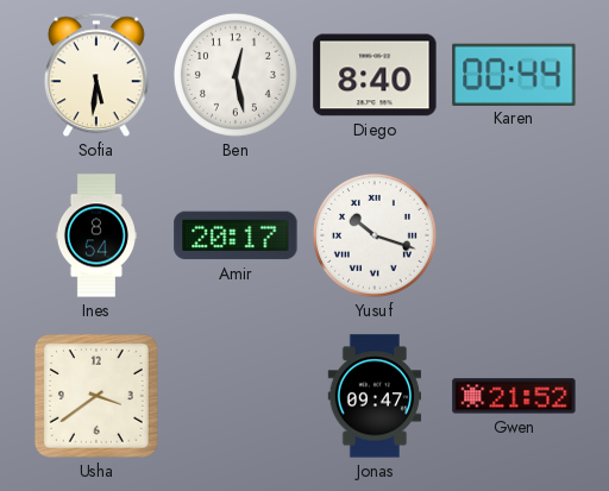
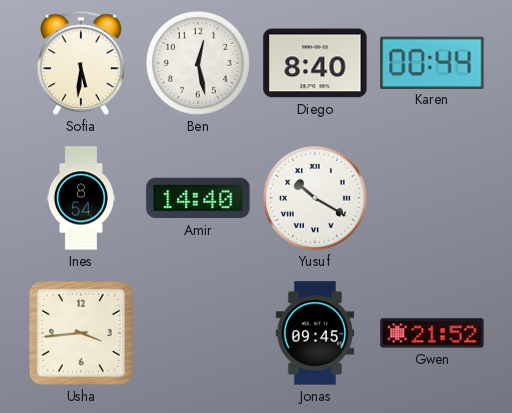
Amir: 20:17 -> 14:40 (198, 198)
Yusuf: 10:18 -> 10:20 (315, 198)
Usha: 3:39 -> 3:44 (81, 333)
Jonas: 09:47 -> 09:45 (315, 333)
